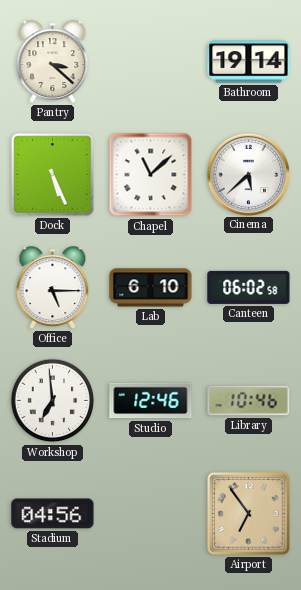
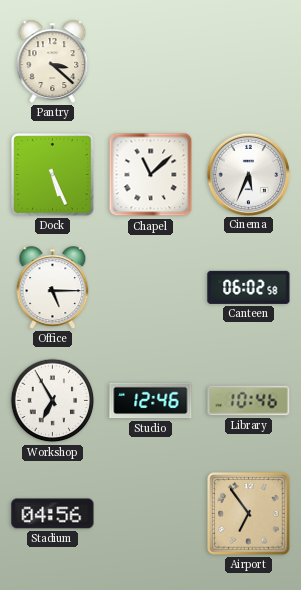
Bathroom: 19:14 -> none (249, 62)
Cinema: 5:38 -> 5:34 (248, 174)
Lab: 6:10 -> none (151, 288)
Workshop: 6:59 -> 6:55 (53, 401)
